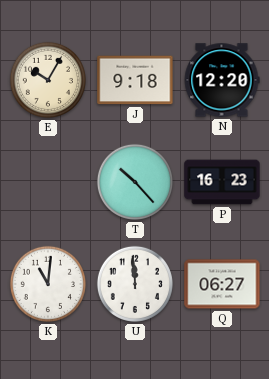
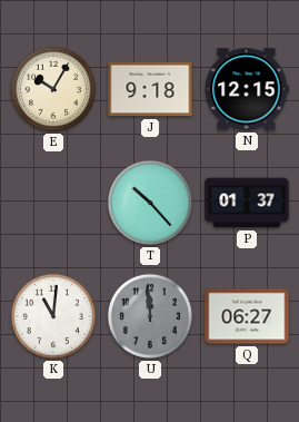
N: 12:20 -> 12:15 (247, 89)
P: 16:23 -> 01:37 (247, 203)
U dial: white -> grey (150, 316)
